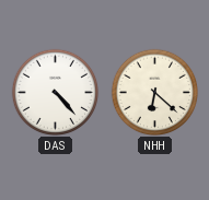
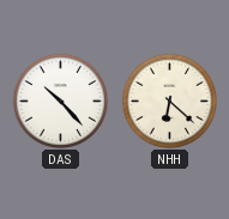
DAS: 4:23 -> 10:23 (60, 101)
